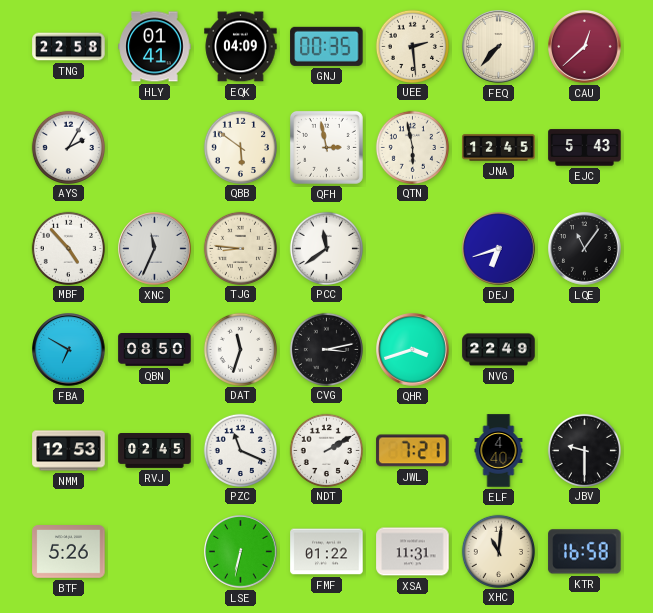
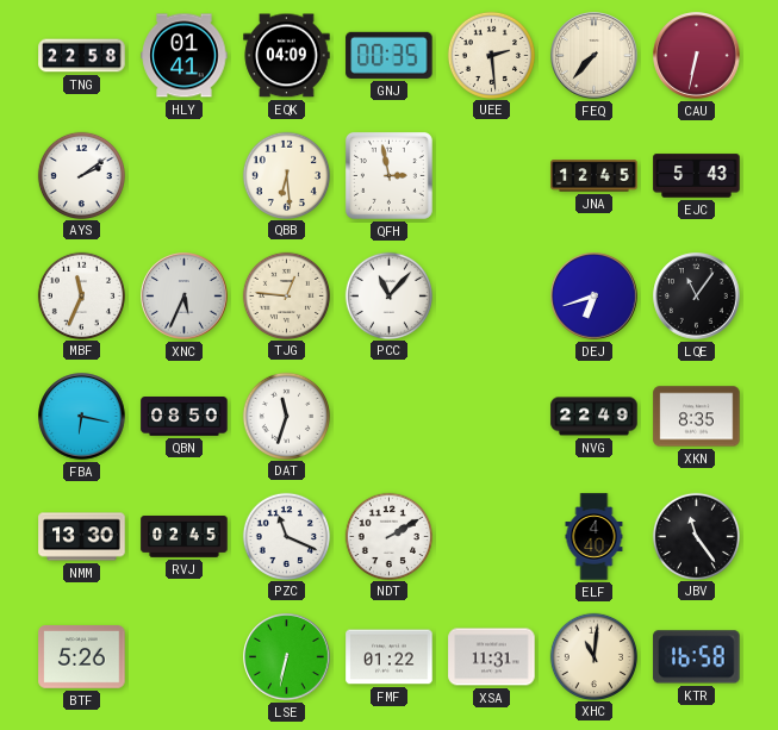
CAU: 12:38 -> 6:32 (697, 56)
AYS: 2:05 -> 2:09 (81, 175)
QBB: 5:51 -> 6:29 (286, 175)
QTN: 5:58 -> none (412, 147)
MBF: 4:53 -> 11:34 (81, 295)
XNC: 11:34 -> 5:34 (185, 297)
TJG: 8:46 -> 12:46 (286, 295)
PCC: 11:39 -> 11:07 (388, 295)
FBA: 6:50 -> 6:17 (82, 417)
CVG: 3:13 -> none (326, 349)
QHR: 3:42 -> none (413, 350)
XKN: none -> 8:35 (697, 417)
NMM: 12:53 -> 13:30 (82, 537)
JWL: 7:21 -> none (413, 451)
JBV: 9:30 -> 11:24 (696, 536)
